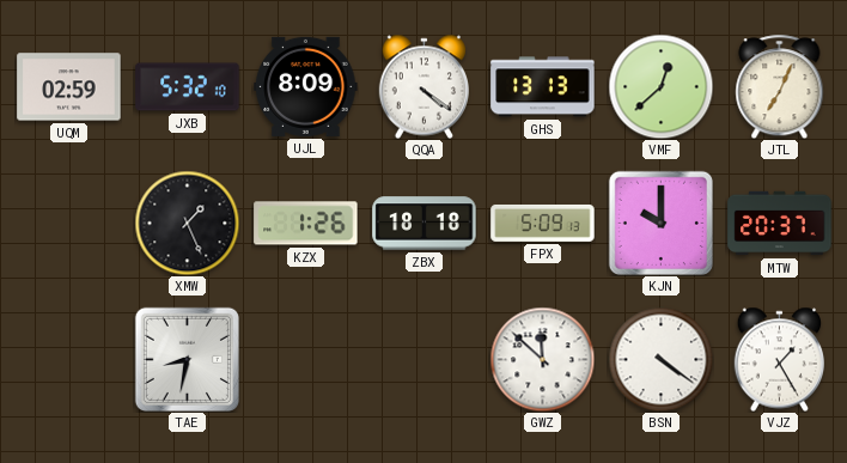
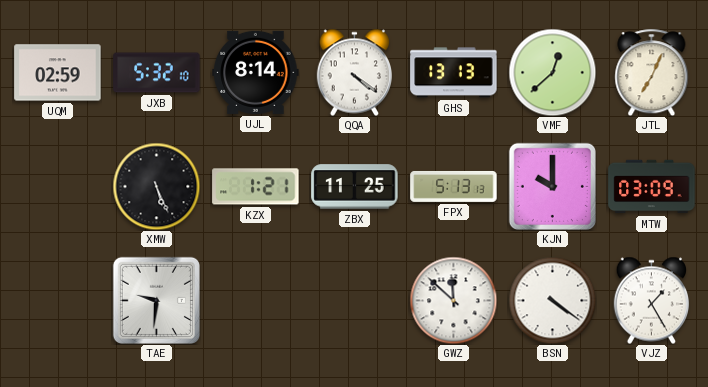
UJL: 8:09 -> 8:14 (256, 72)
XMW: 1:26 -> 5:26 (156, 186)
KZX: 1:26 -> 1:21 (256, 187)
ZBX: 18:18 -> 11:25 (355, 187)
FPX: 5:09 -> 5:13 (454, 186)
MTW: 20:37 -> 03:09 (652, 187)
TAE: 8:32 -> 9:31 (156, 300)
